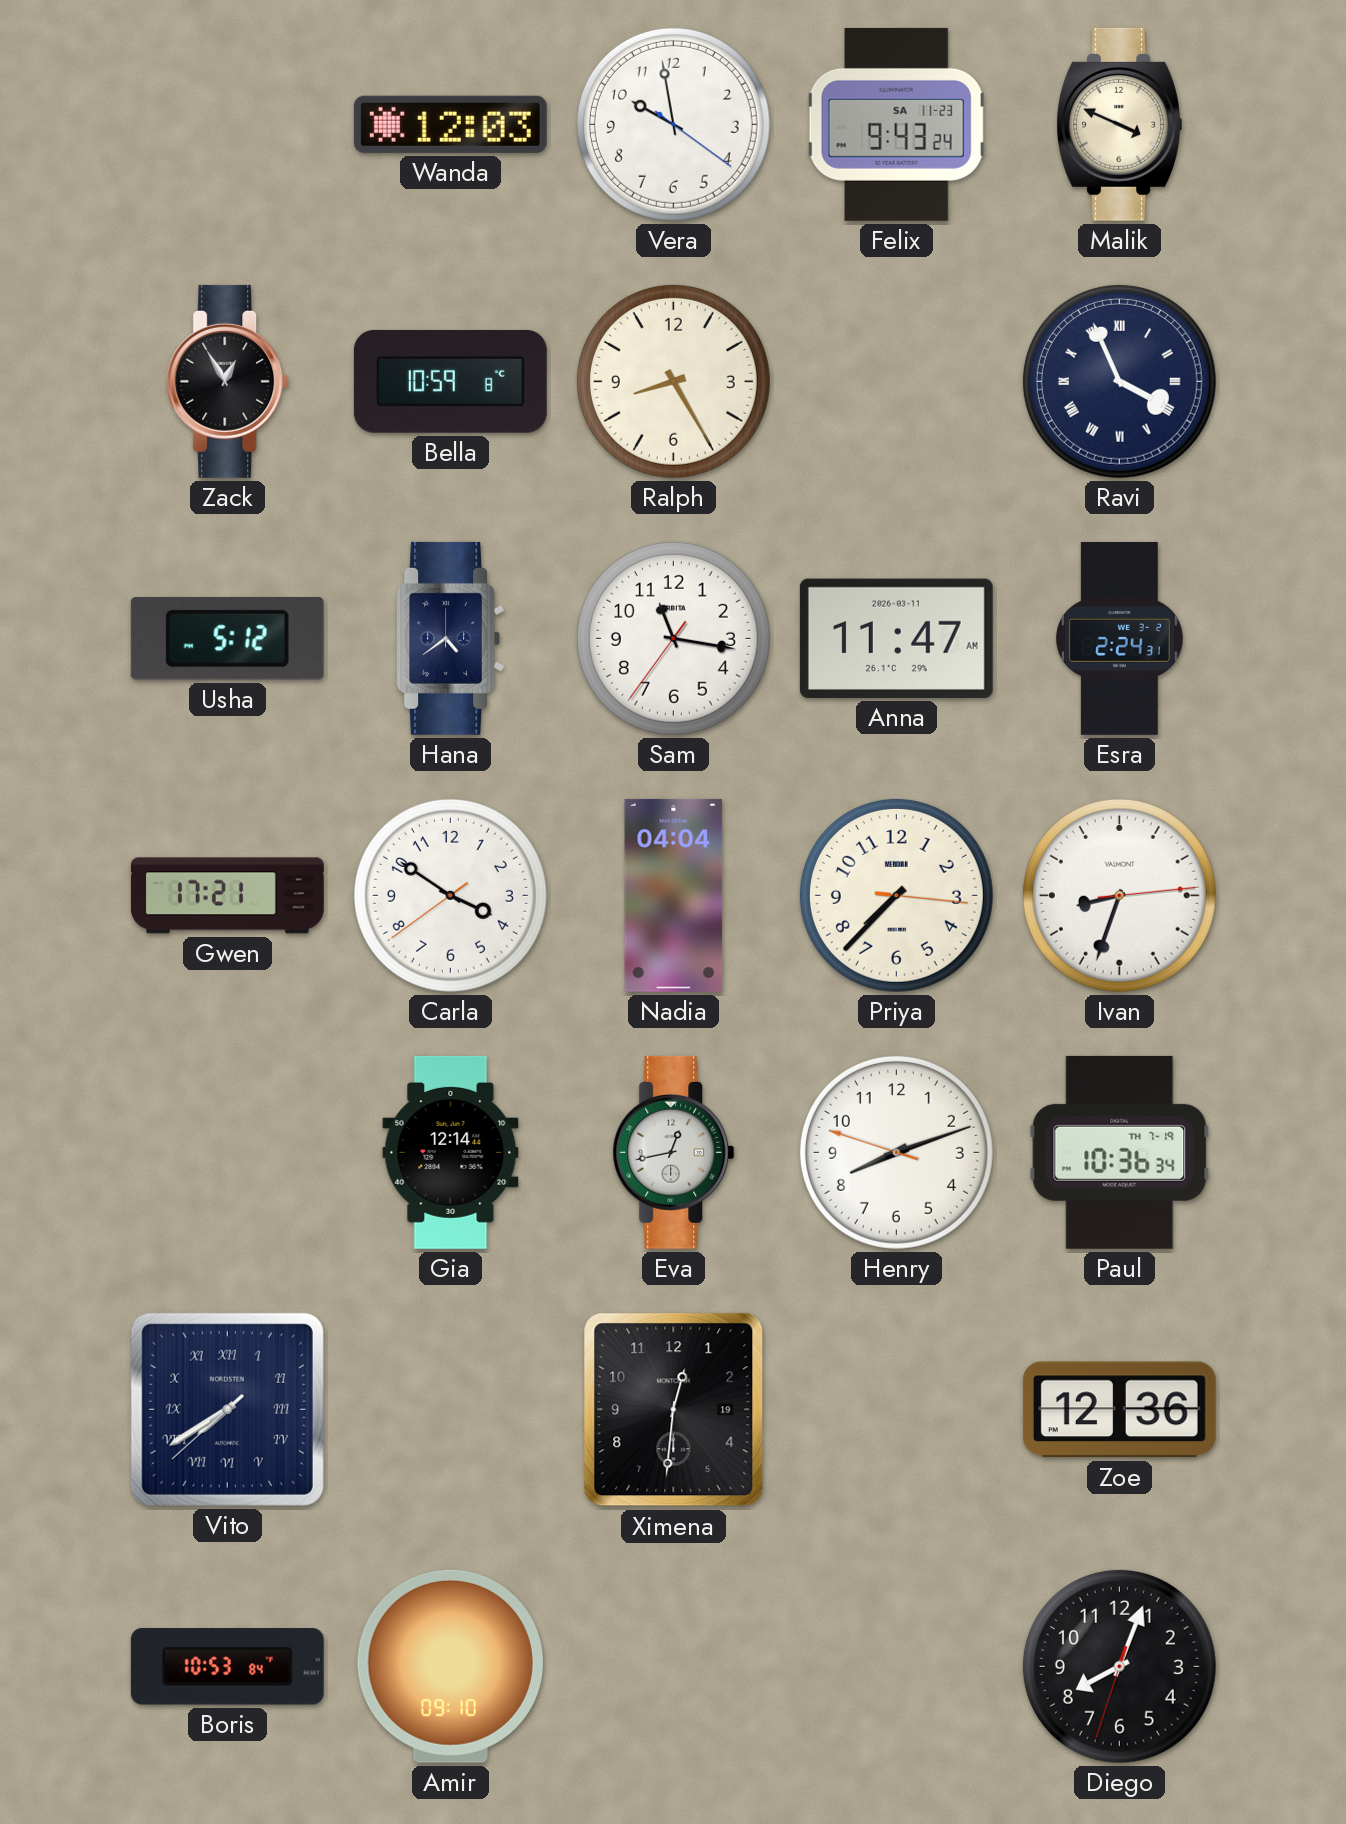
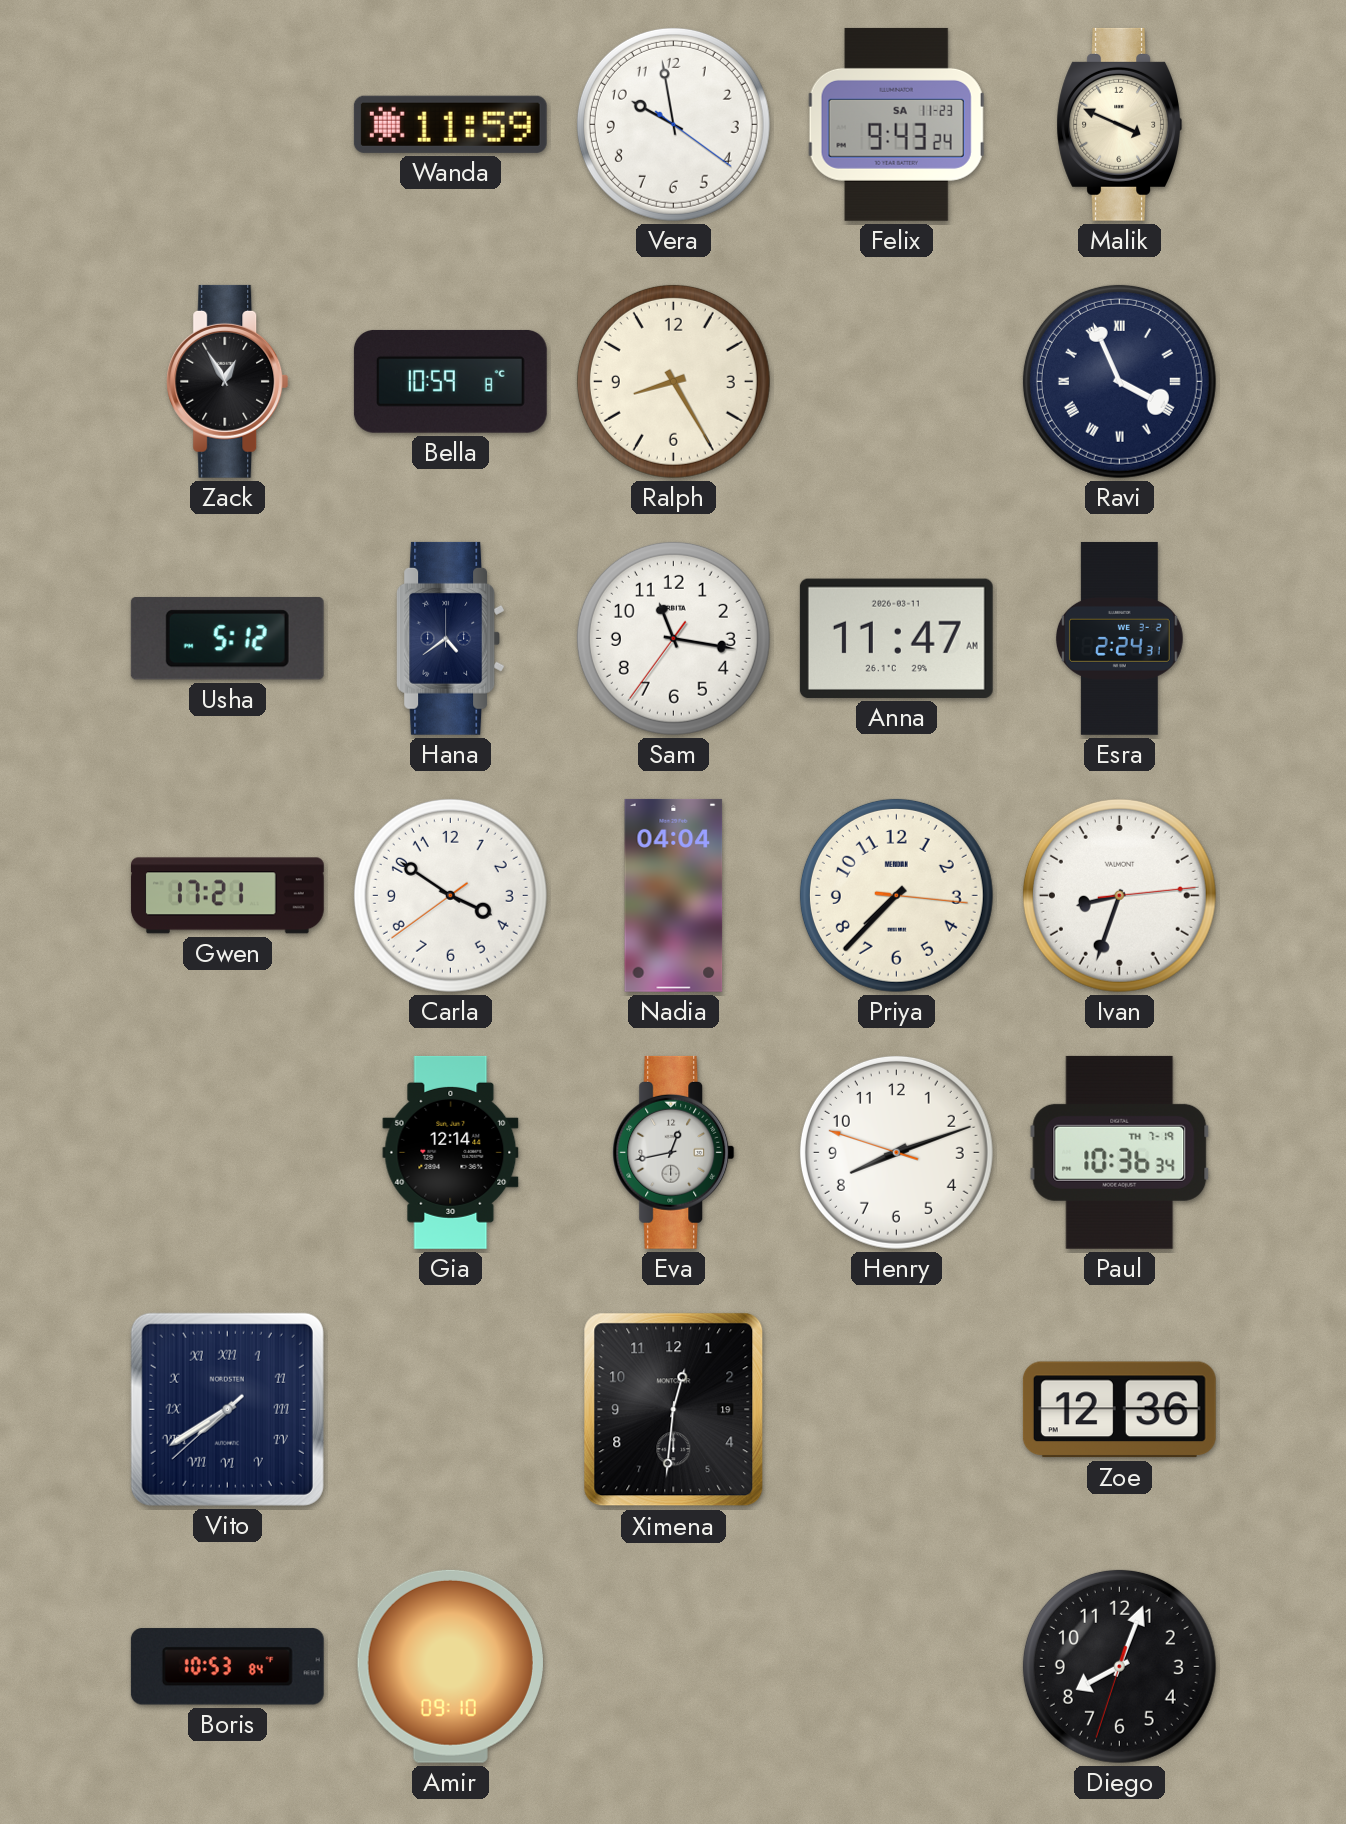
Wanda: 12:03 -> 11:59 (450, 124)
